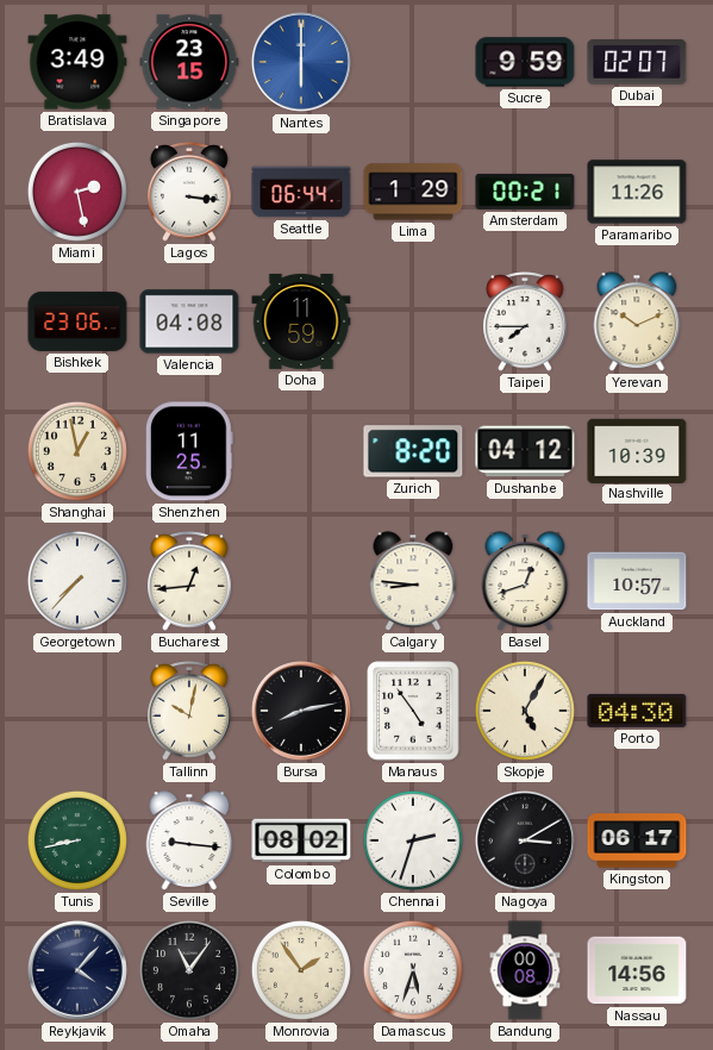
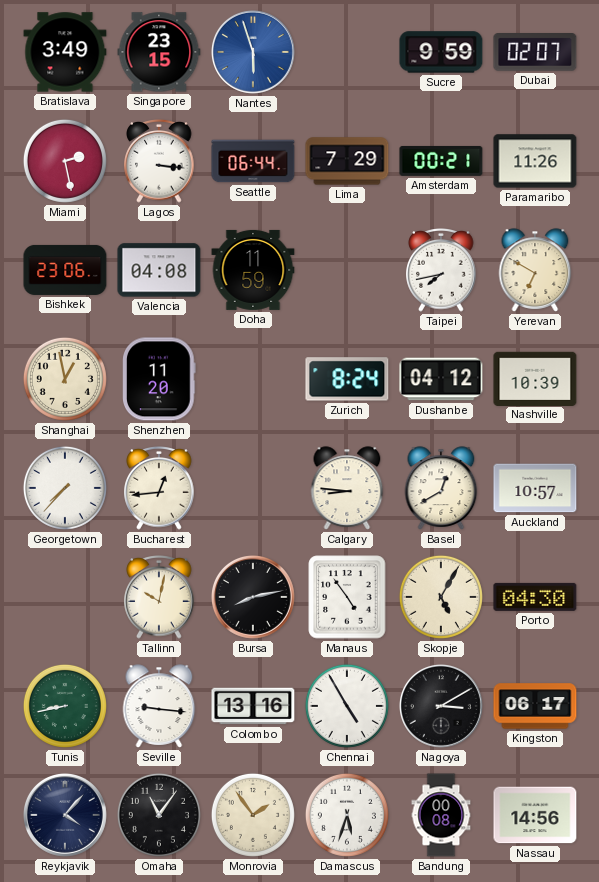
Nantes: 6:00 -> 5:57 (253, 52)
Lima: 1:29 -> 7:29 (347, 161)
Taipei: 7:45 -> 7:43 (441, 271)
Yerevan: 10:11 -> 6:50 (535, 270)
Shenzhen: 11:25 -> 11:20 (160, 379)
Zurich: 8:20 -> 8:24 (347, 379)
Basel: 12:42 -> 12:40 (441, 488)
Colombo: 08:02 -> 13:16 (253, 706)
Chennai: 2:33 -> 4:55 (347, 706)
